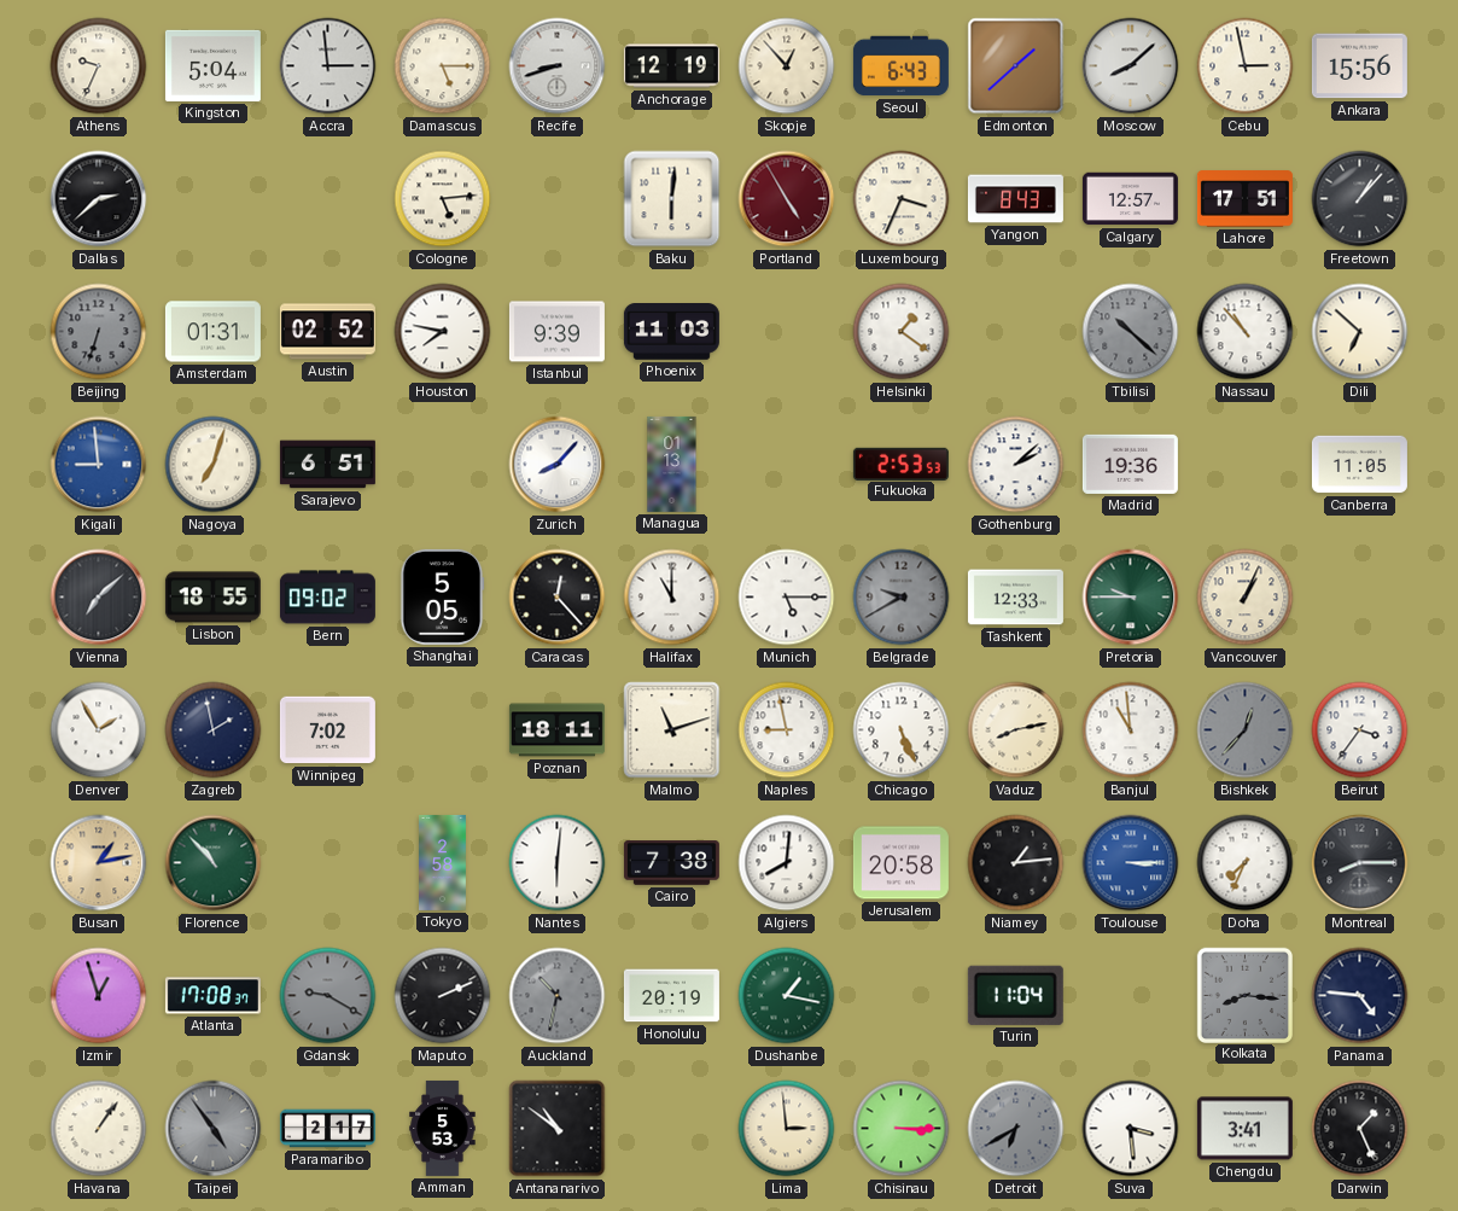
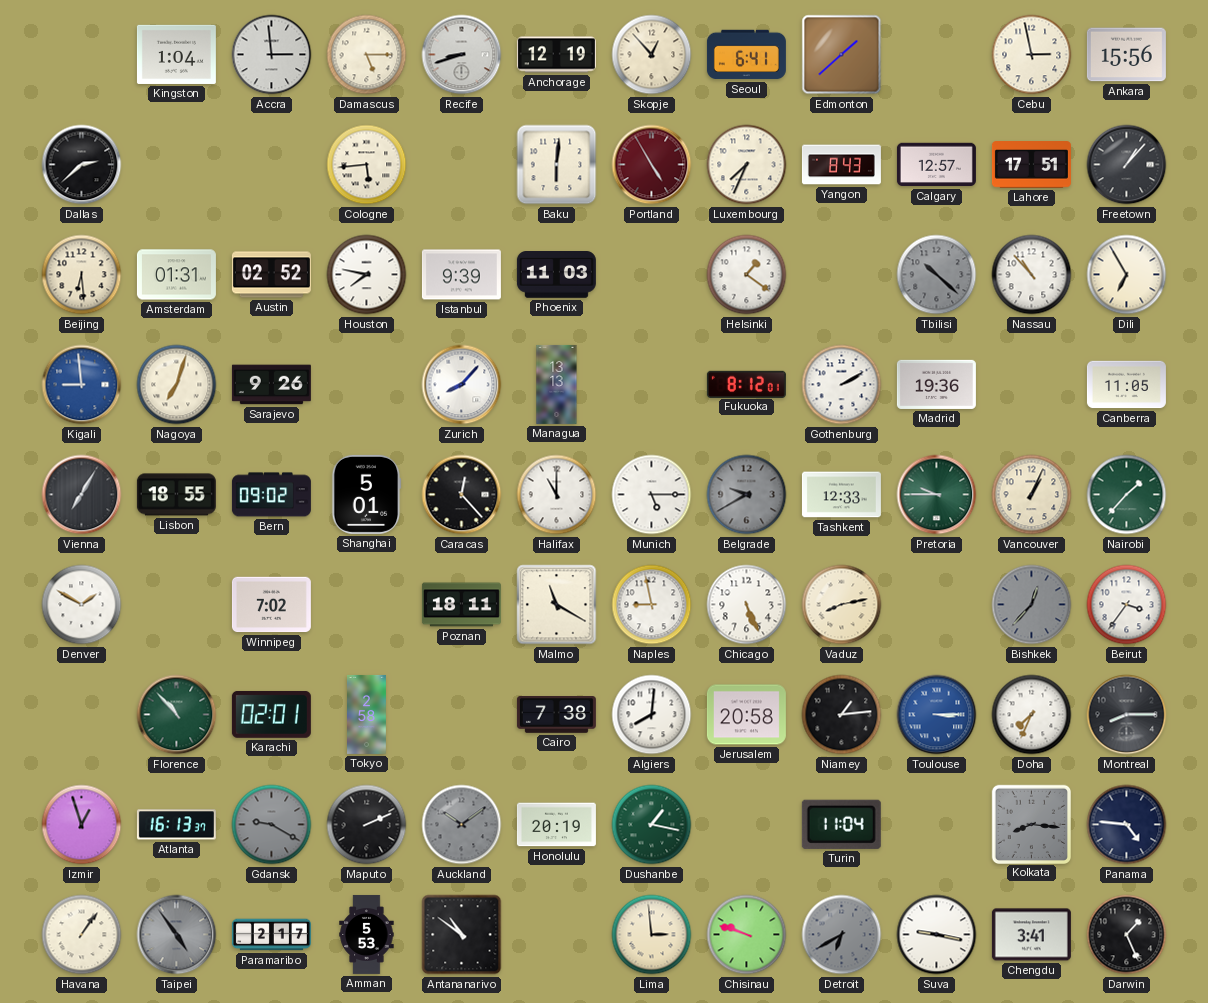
Athens: 9:34 -> none (99, 66)
Kingston: 5:04 -> 1:04 (176, 54)
Seoul: 6:43 -> 6:41 (746, 55)
Moscow: 8:08 -> none (1131, 66)
Cologne: 5:14 -> 5:44 (367, 165)
Luxembourg: 3:34 -> 7:34 (747, 165)
Beijing: 6:33 -> 6:29 (82, 275)
Beijing dial: grey -> cream (82, 275)
Dili: 6:52 -> 6:55 (1127, 275)
Sarajevo: 6:51 -> 9:26 (271, 385)
Managua: 01:13 -> 13:13 (557, 384)
Fukuoka: 2:53 -> 8:12 (746, 384)
Gothenburg: 2:08 -> 2:10 (842, 385)
Vienna: 7:08 -> 7:05 (82, 495)
Shanghai: 5:05 -> 5:01 (366, 494)
Nairobi: none -> 1:37 (1127, 495)
Denver: 1:55 -> 1:50 (82, 605)
Zagreb: 1:58 -> none (214, 730)
Malmo: 11:12 -> 11:20 (557, 605)
Banjul: 10:59 -> none (1131, 730)
Busan: 1:13 -> none (99, 863)
Karachi: none -> 02:01 (271, 715)
Nantes: 6:01 -> none (558, 863)
Atlanta: 17:08 -> 16:13 (176, 825)
Auckland: 10:32 -> 10:09 (462, 825)
Chisinau: 3:15 -> 9:48 (747, 935)
Suva: 3:29 -> 9:17 (937, 935)
